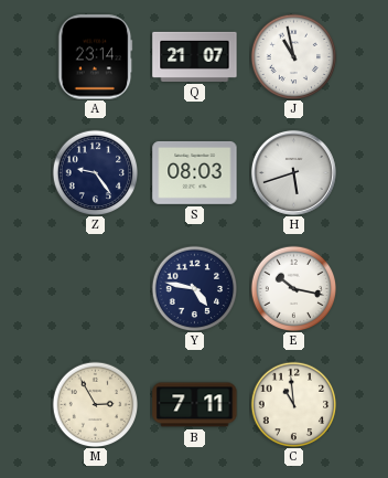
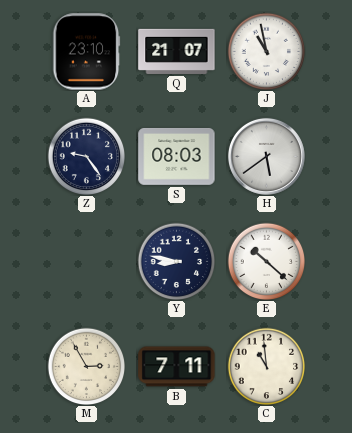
A: 23:14 -> 23:10 (87, 52)
H: 5:42 -> 5:39 (266, 156)
Y: 4:47 -> 8:47 (176, 261)
E: 10:17 -> 10:22 (266, 261)
